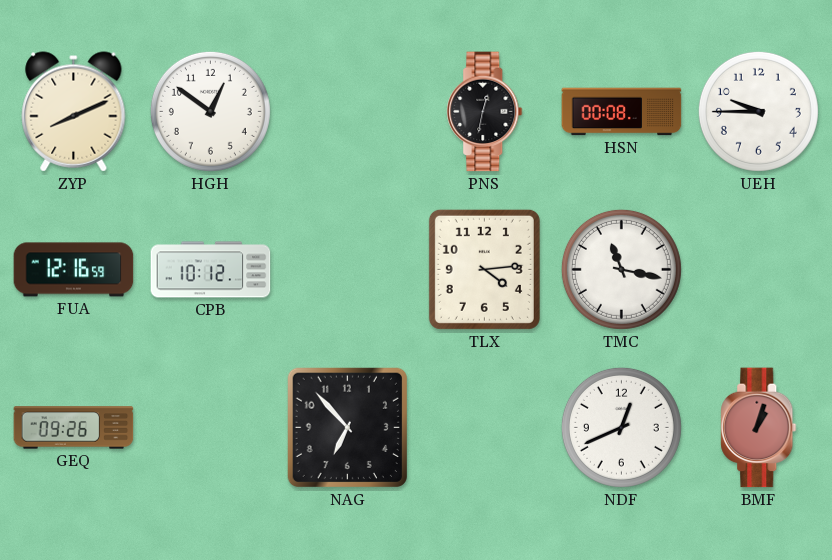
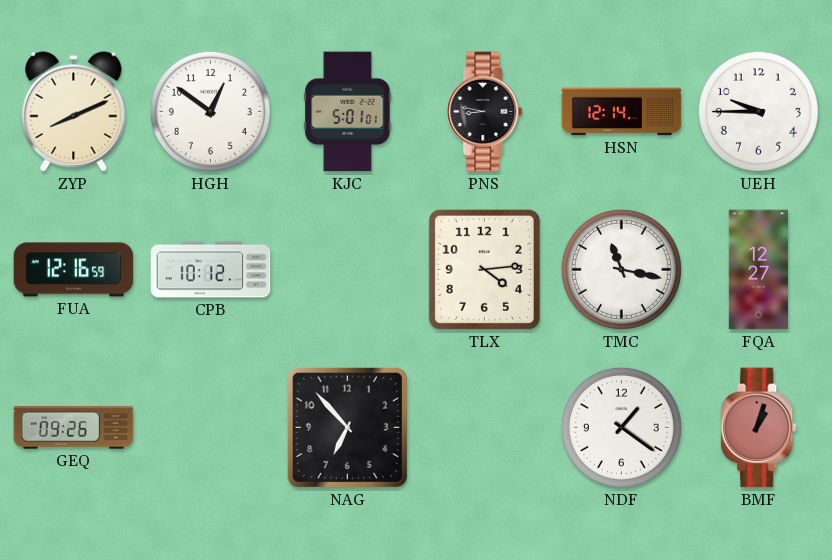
KJC: none -> 5:01 (348, 112)
PNS: 12:32 -> 8:47 (485, 112)
HSN: 00:08 -> 12:14 (622, 112)
FQA: none -> 12:27 (758, 270)
NDF: 12:41 -> 1:21 (621, 427)
